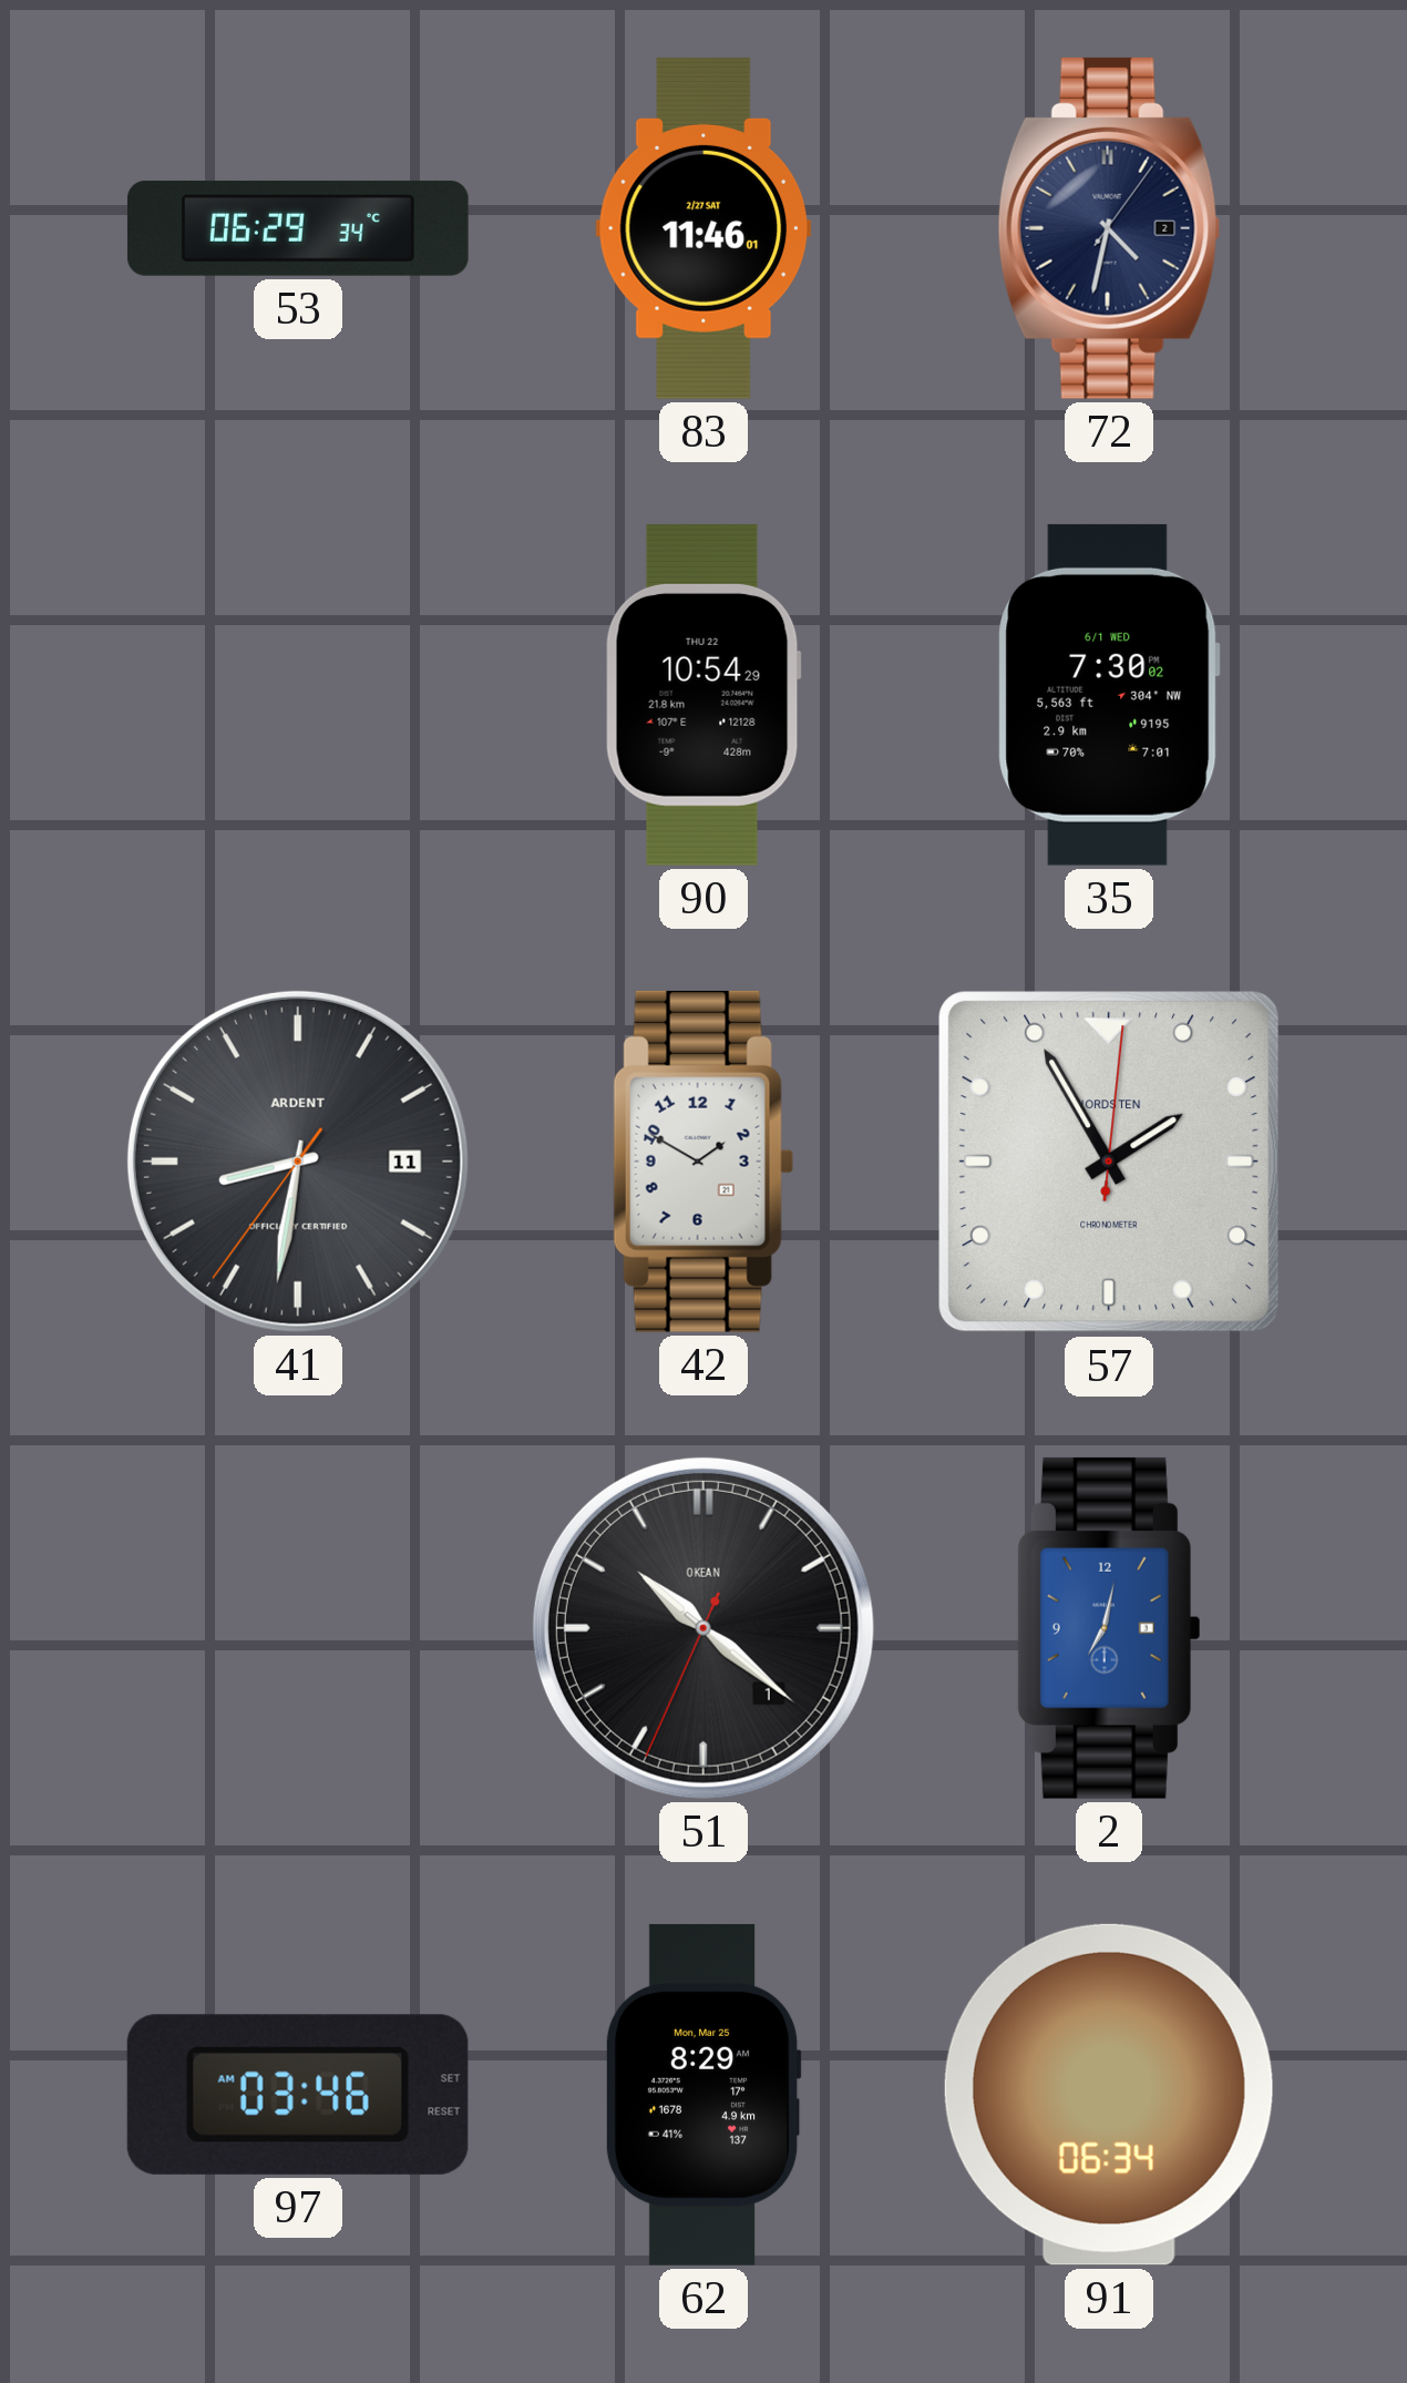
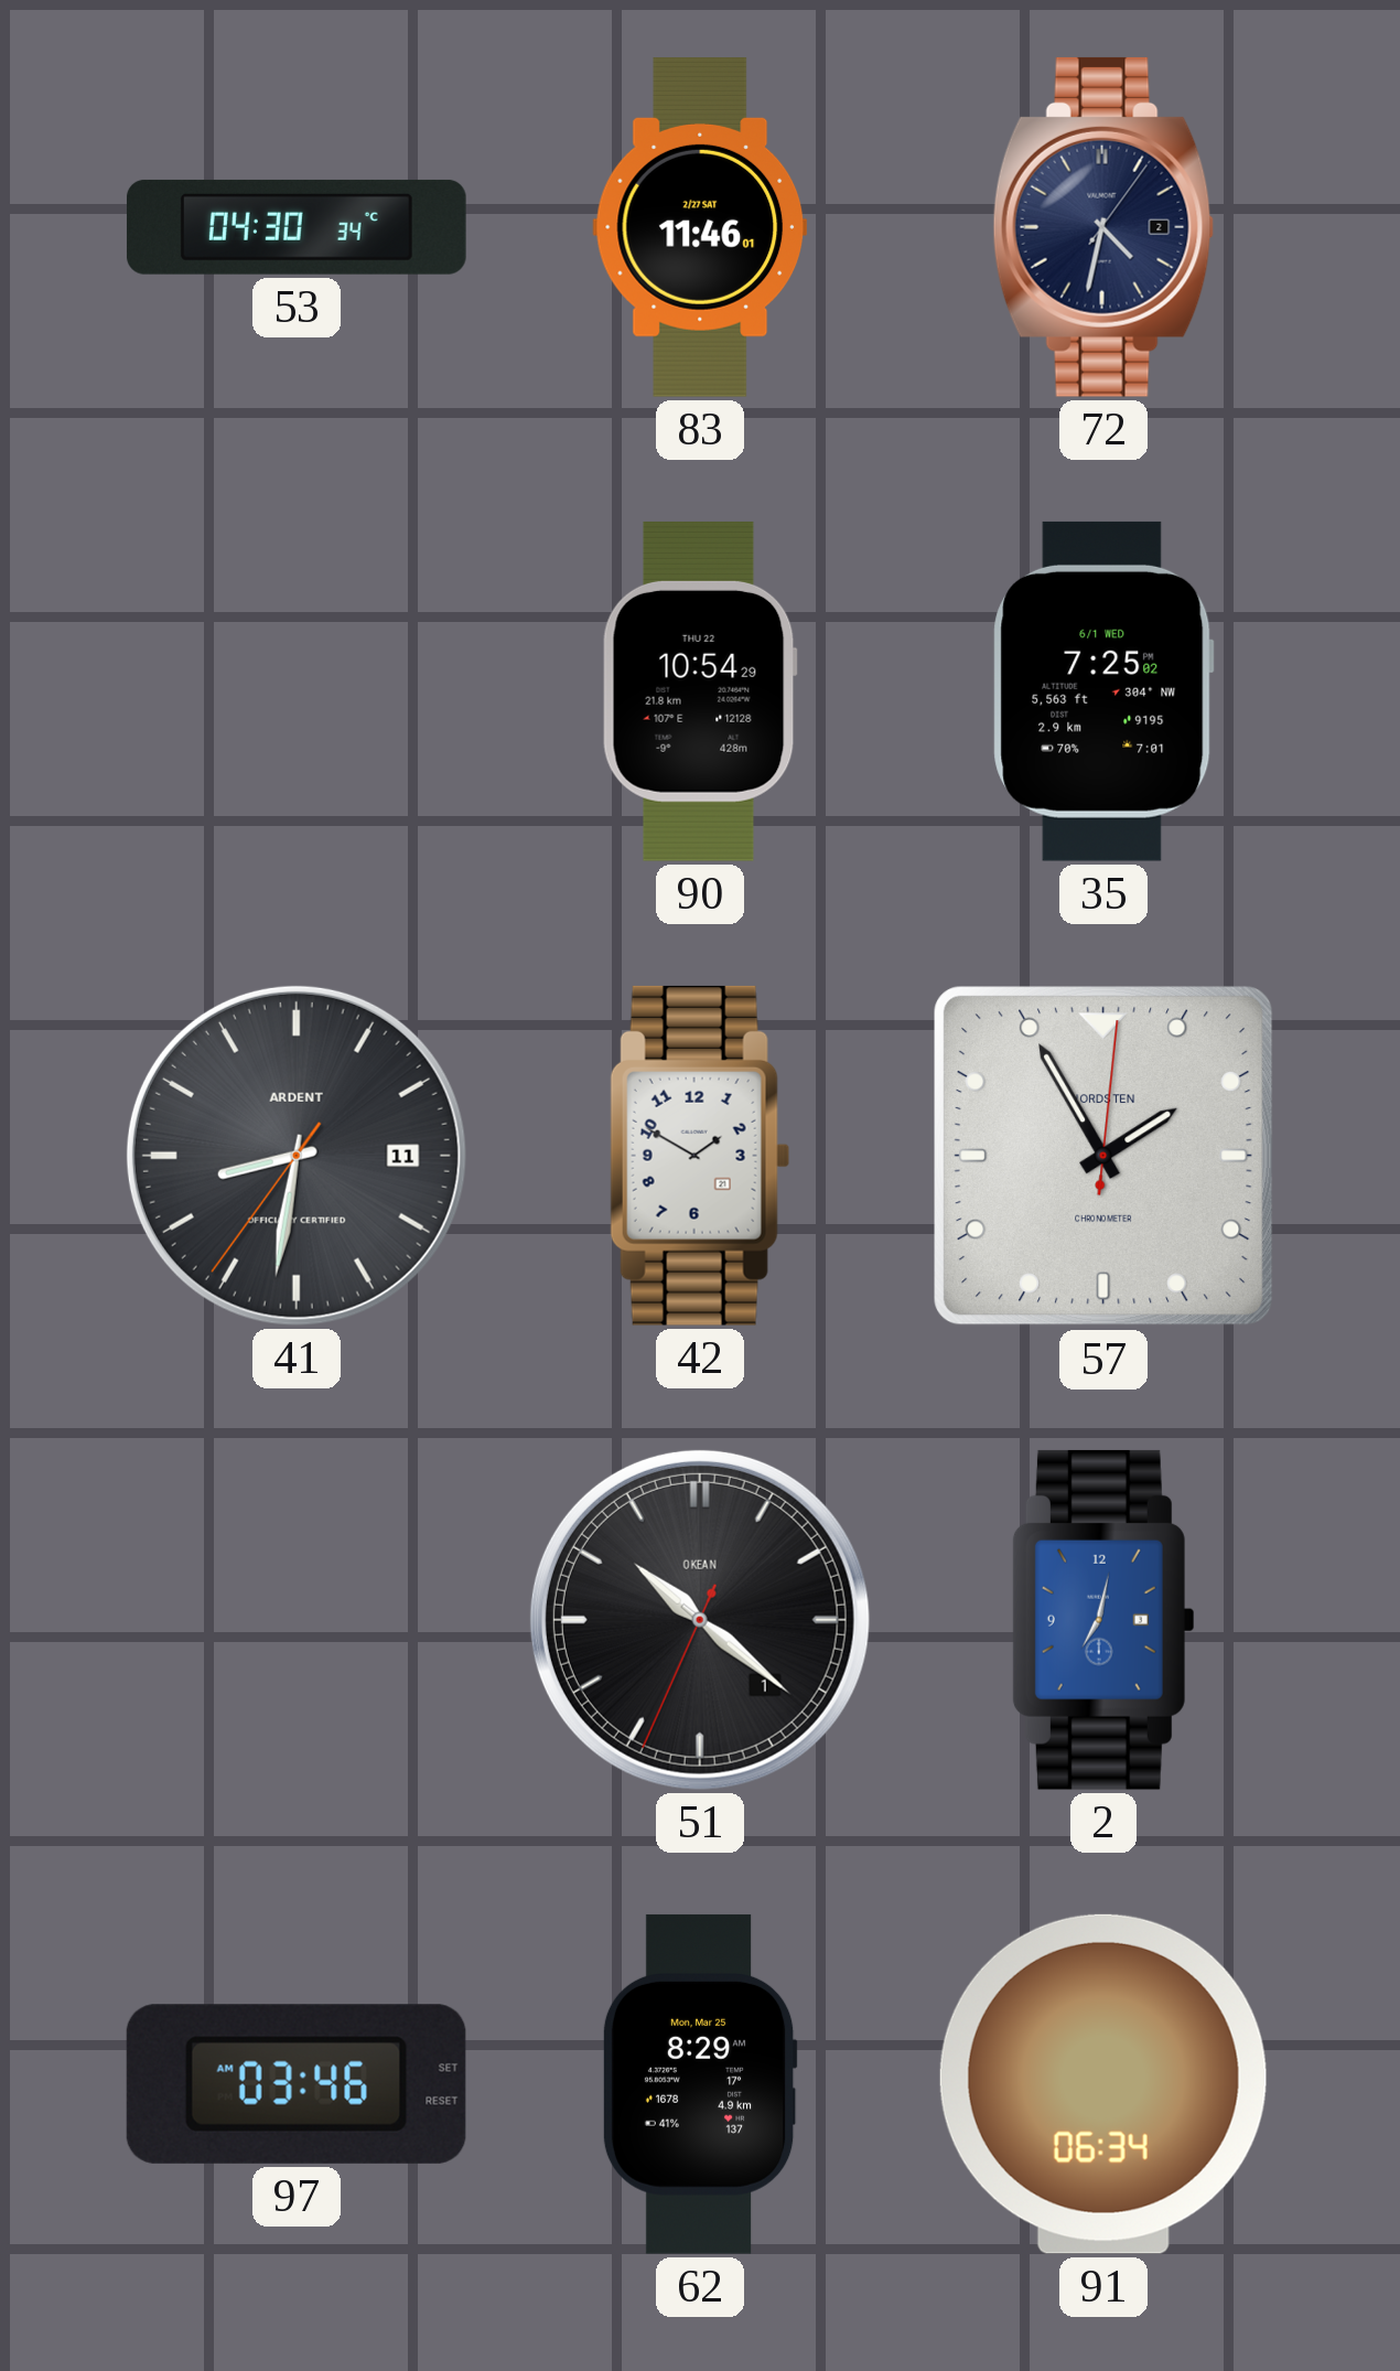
53: 06:29 -> 04:30 (297, 227)
35: 7:30 -> 7:25 (1103, 691)
